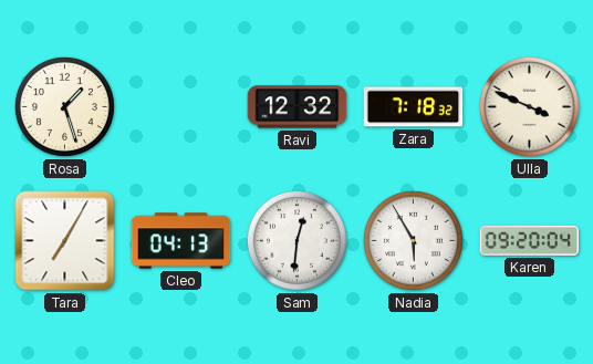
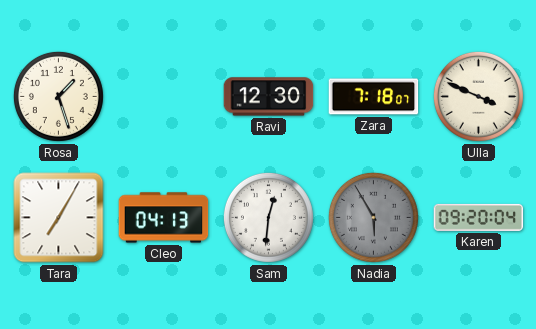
Ravi: 12:32 -> 12:30 (269, 97)
Zara: 7:18:32 -> 7:18:07 (374, 97)
Nadia dial: white -> grey (373, 217)
